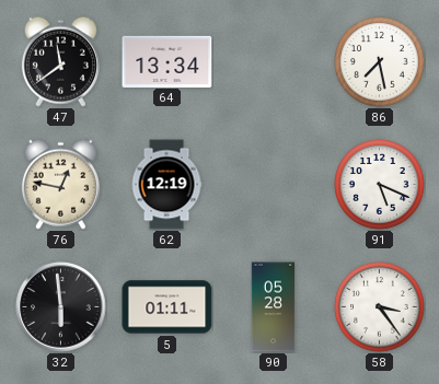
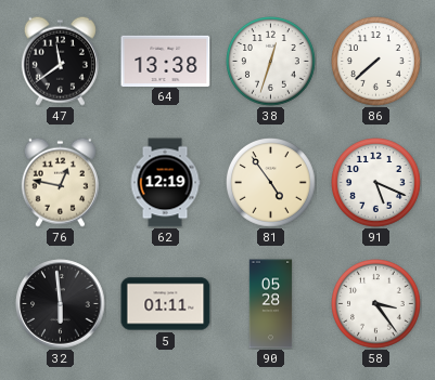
64: 13:34 -> 13:38 (166, 61)
38: none -> 12:33 (271, 62)
86: 7:28 -> 7:38 (376, 62)
81: none -> 4:54 (271, 183)
